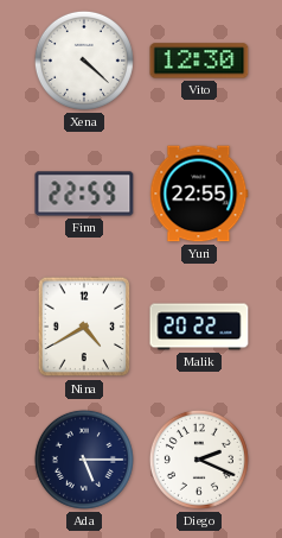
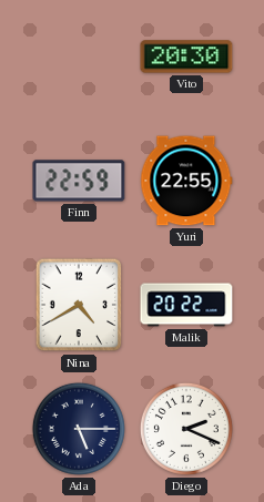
Xena: 4:22 -> none (84, 61)
Vito: 12:30 -> 20:30 (186, 57)
